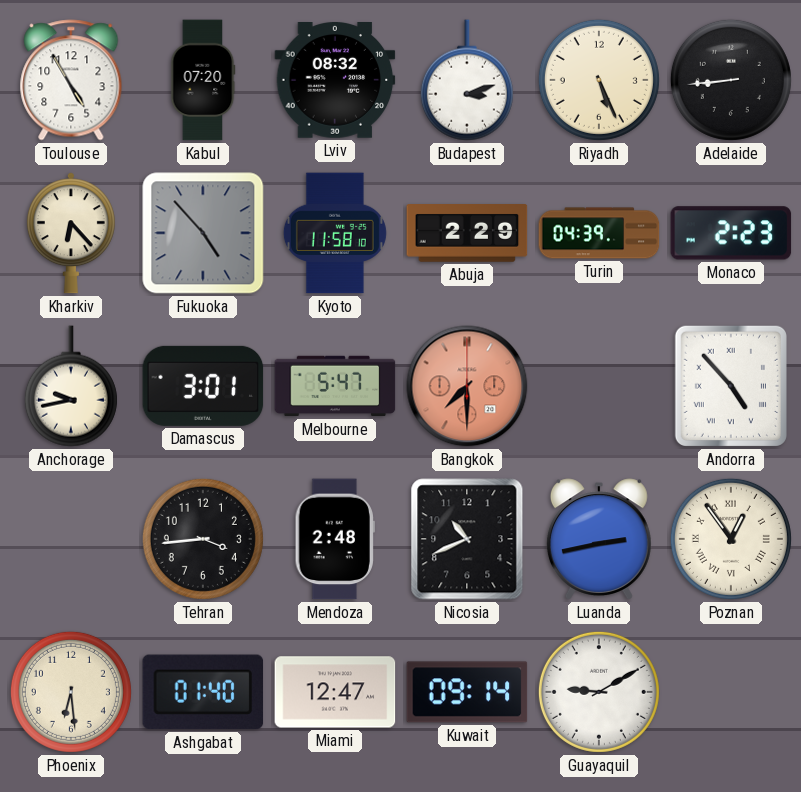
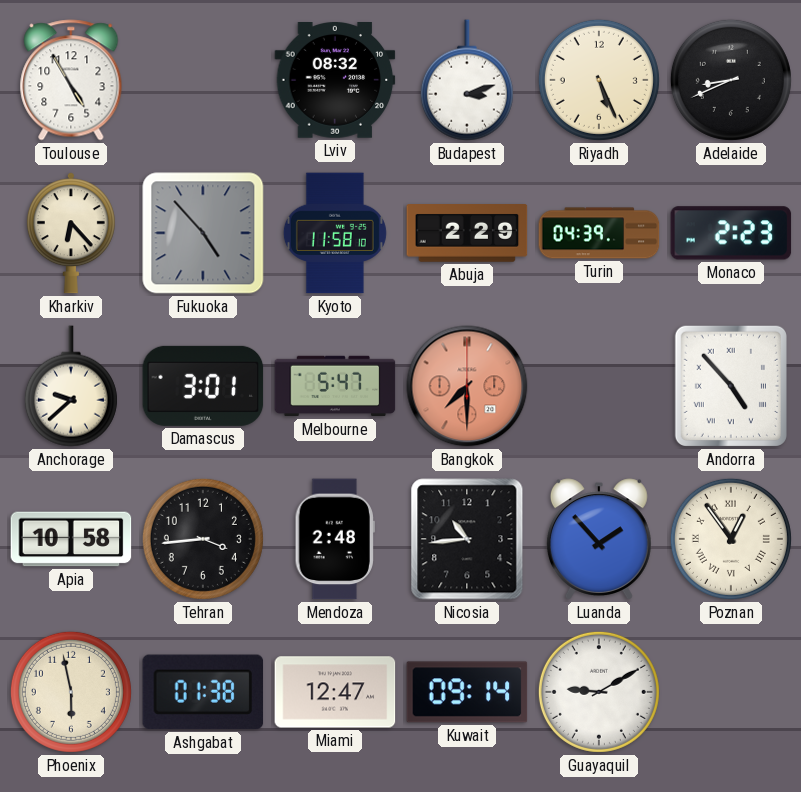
Kabul: 07:20 -> none (203, 80)
Adelaide: 8:44 -> 8:41 (731, 80)
Anchorage: 9:43 -> 9:38 (71, 386)
Apia: none -> 10:58 (71, 539)
Nicosia: 10:41 -> 10:44 (467, 539)
Luanda: 2:43 -> 1:53 (599, 539)
Phoenix: 6:29 -> 5:58 (71, 692)
Ashgabat: 01:40 -> 01:38 (203, 692)
